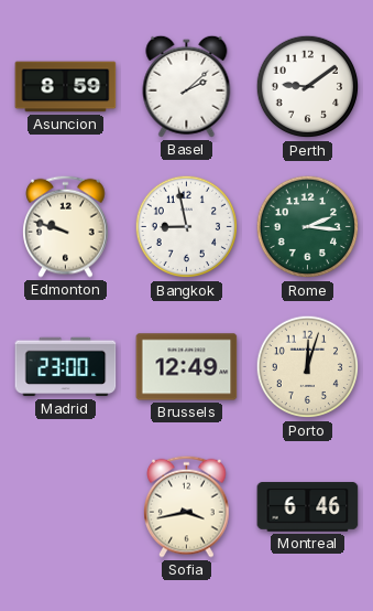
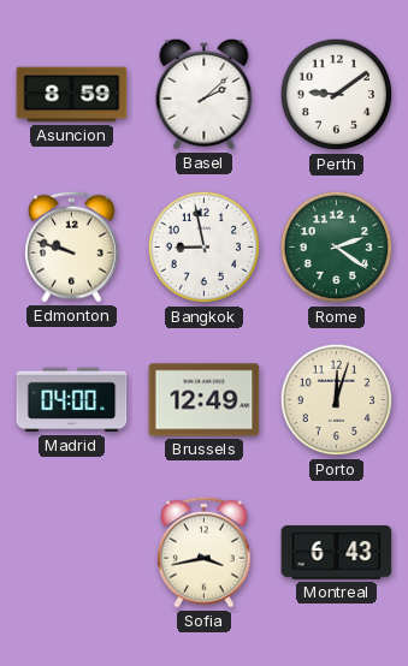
Rome: 2:16 -> 2:21 (337, 248)
Madrid: 23:00 -> 04:00 (72, 400)
Montreal: 6:46 -> 6:43 (337, 553)
